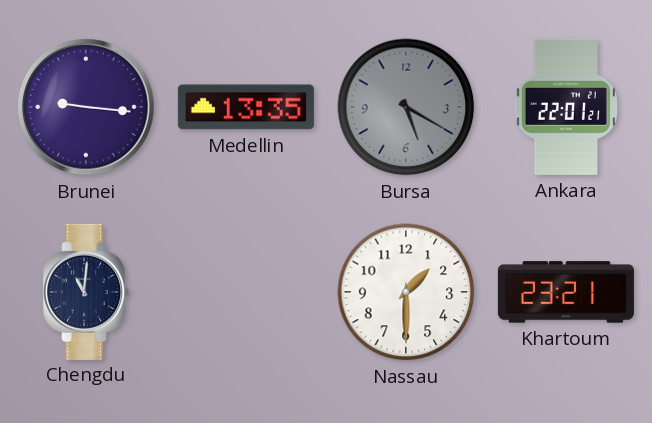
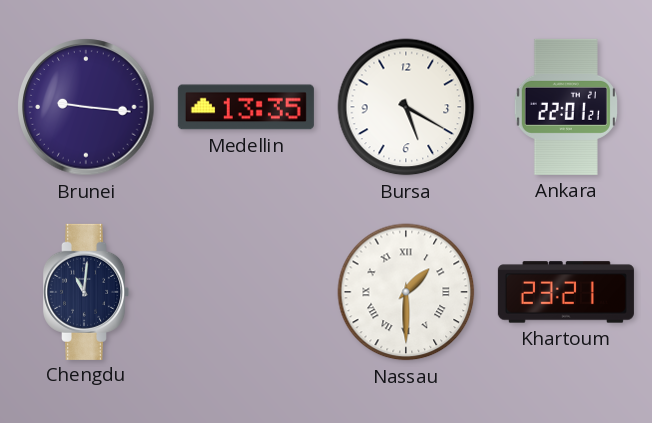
Bursa dial: grey -> white (406, 107)
Nassau numerals: Arabic -> Roman (406, 292)
